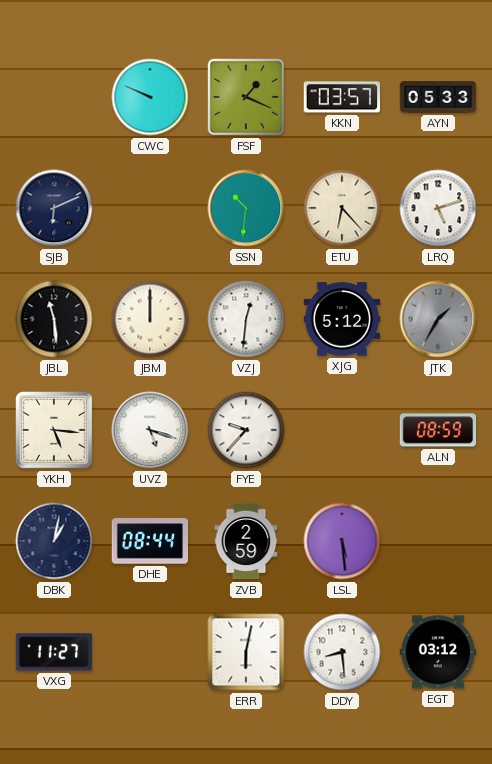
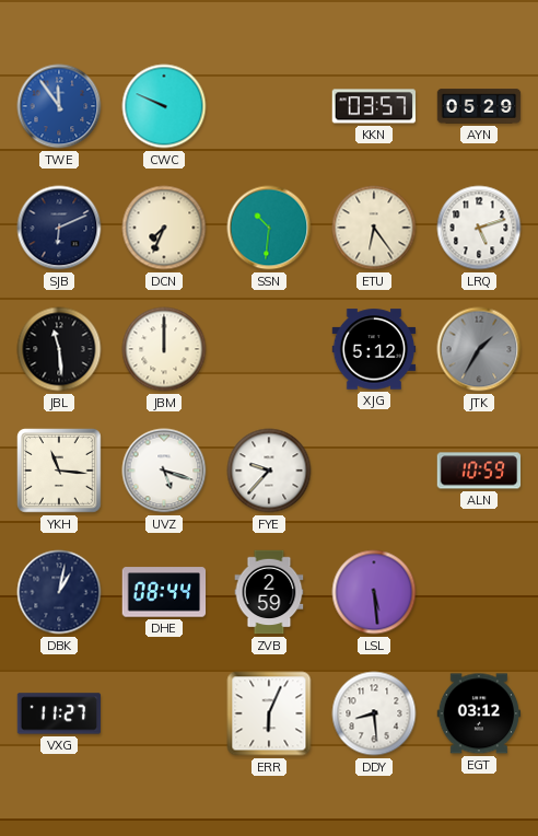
TWE: none -> 11:54 (59, 106)
FSF: 1:19 -> none (246, 97)
AYN: 05:33 -> 05:29 (479, 106)
DCN: none -> 7:34 (164, 228)
ETU: 6:23 -> 6:24 (374, 228)
VZJ: 12:31 -> none (246, 319)
YKH: 5:16 -> 11:16 (59, 471)
ALN: 08:59 -> 10:59 (479, 471)
ERR: 6:02 -> 6:04 (269, 713)
